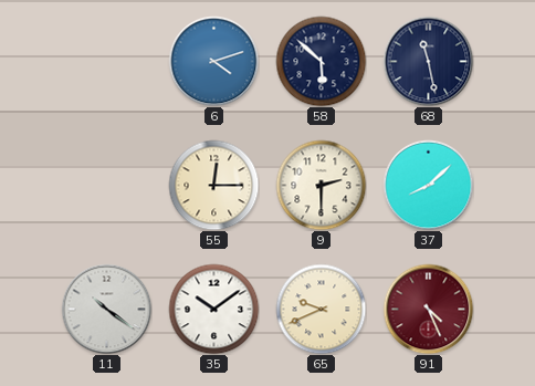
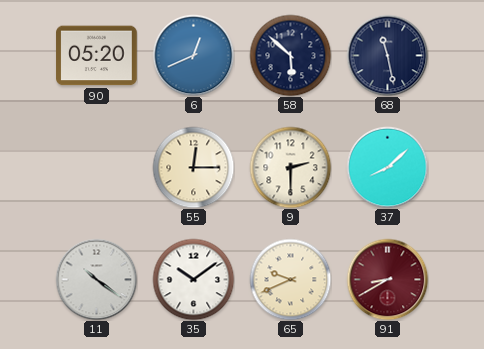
90: none -> 05:20 (97, 56)
6: 4:12 -> 12:41 (193, 55)
91: 4:26 -> 8:40 (387, 279)
